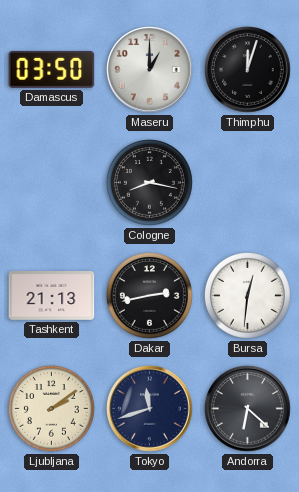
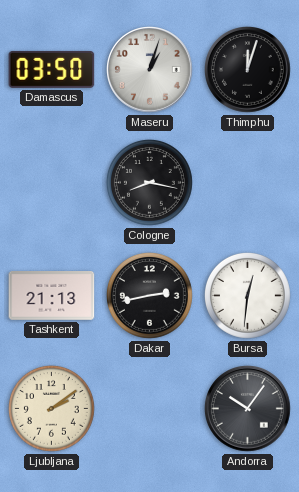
Maseru: 1:00 -> 1:03 (150, 70)
Tokyo: 11:42 -> none (150, 409)
Andorra: 6:22 -> 10:06 (248, 409)
